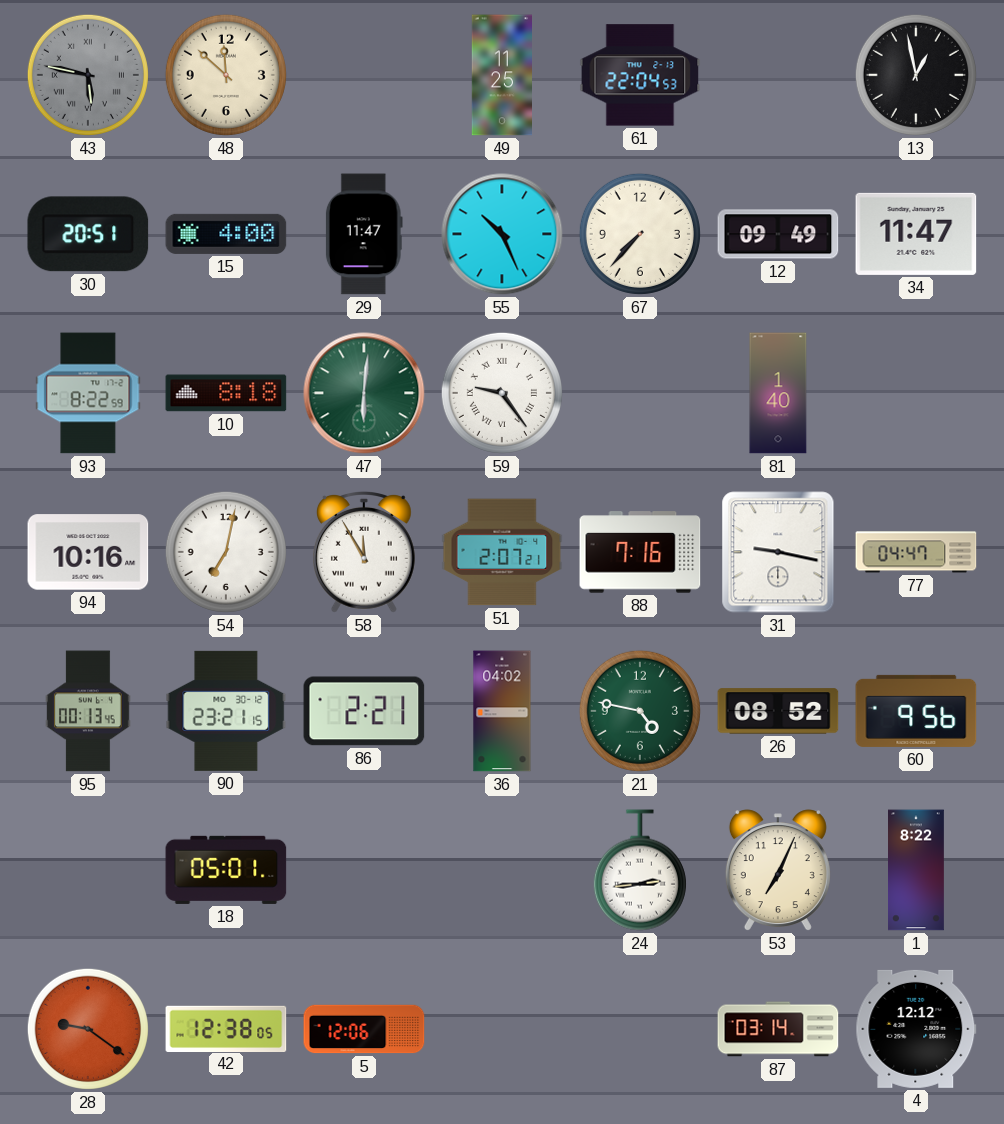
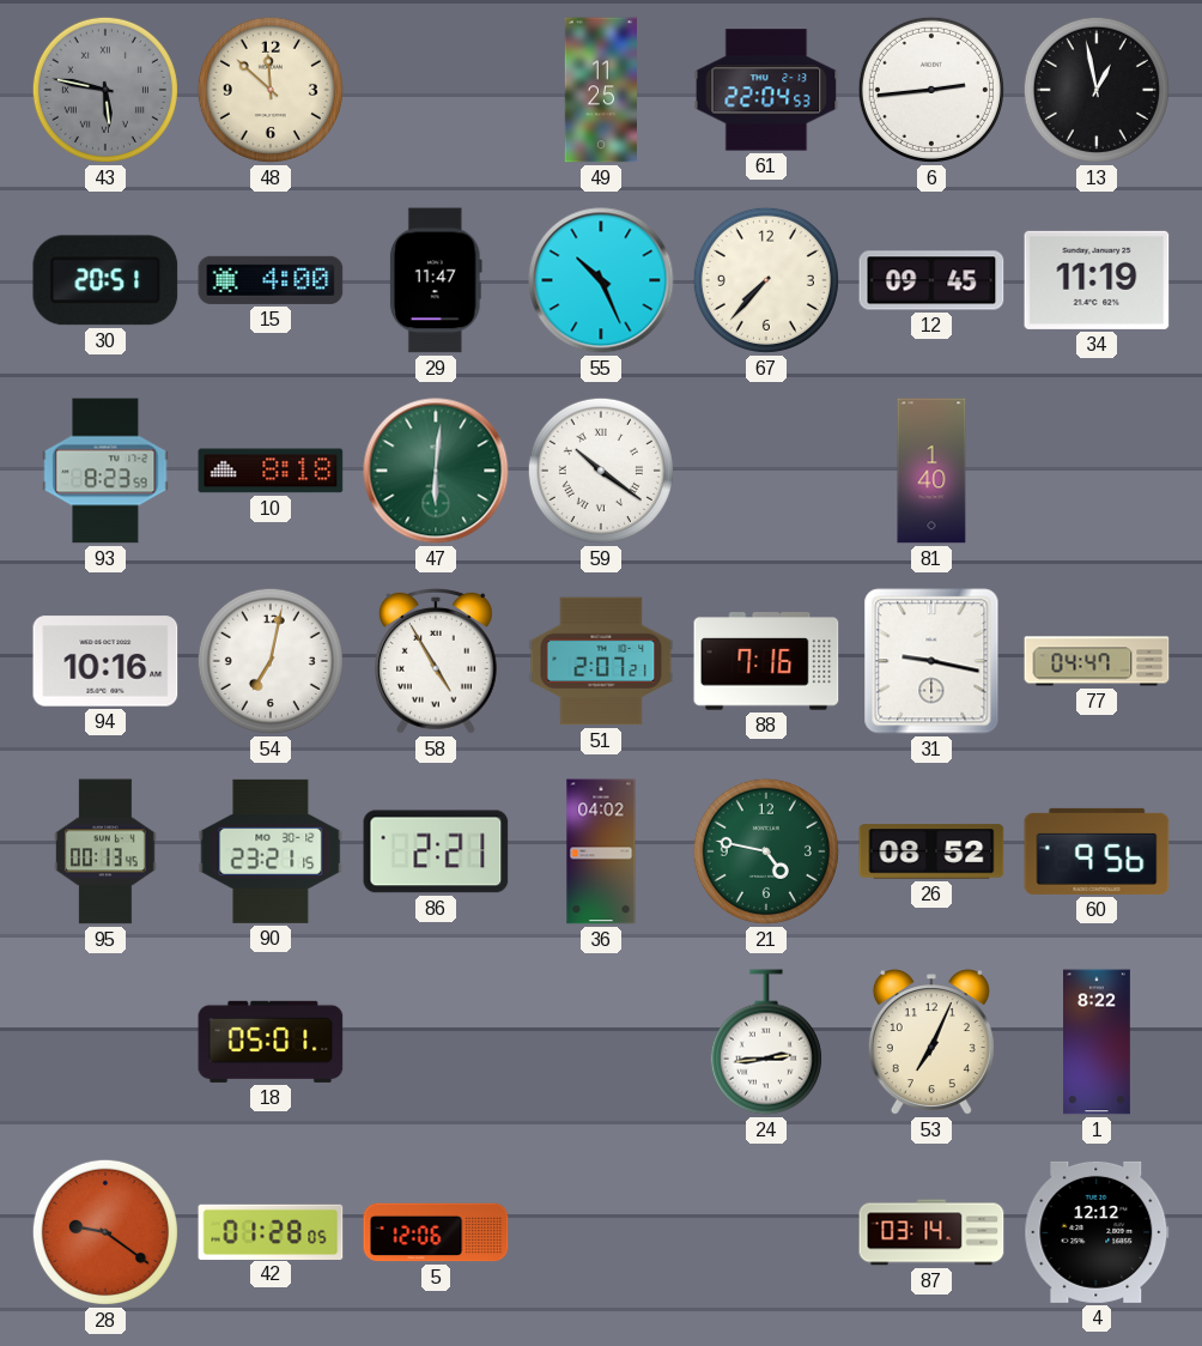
6: none -> 2:44 (931, 90)
12: 09:49 -> 09:45 (931, 280)
34: 11:47 -> 11:19 (1097, 280)
93: 8:22 -> 8:23 (105, 471)
59: 9:24 -> 10:21 (601, 471)
58: 11:55 -> 4:55 (436, 662)
42: 12:38 -> 01:28 (271, 1231)
